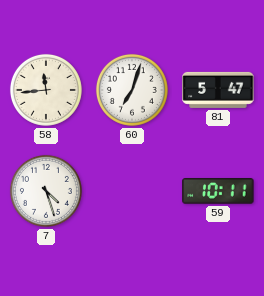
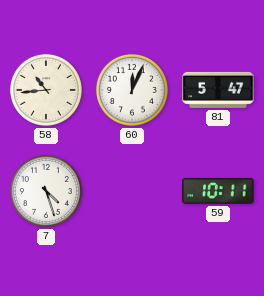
58: 11:44 -> 10:44 (46, 90)
60: 7:03 -> 12:04 (132, 90)
